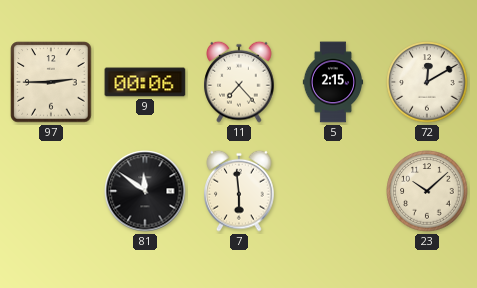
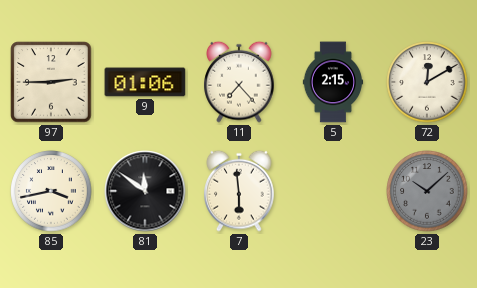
9: 00:06 -> 01:06 (145, 82)
85: none -> 3:43 (51, 191)
23 dial: cream -> grey (427, 191)
